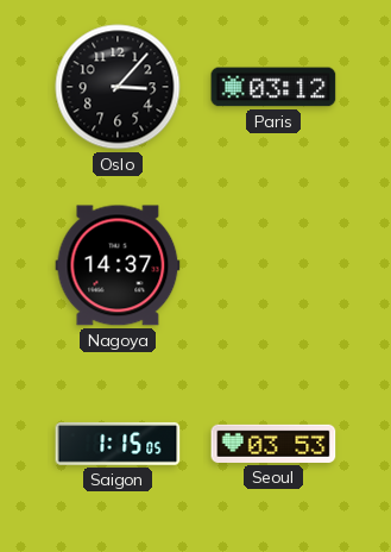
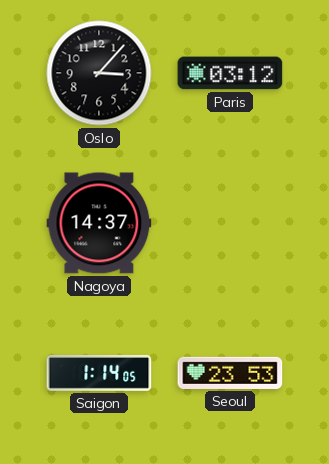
Saigon: 1:15 -> 1:14 (99, 373)
Seoul: 03:53 -> 23:53 (230, 373)
